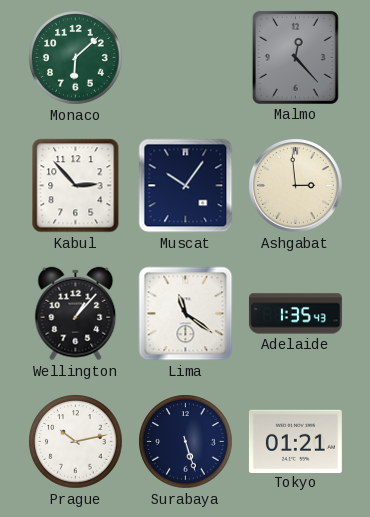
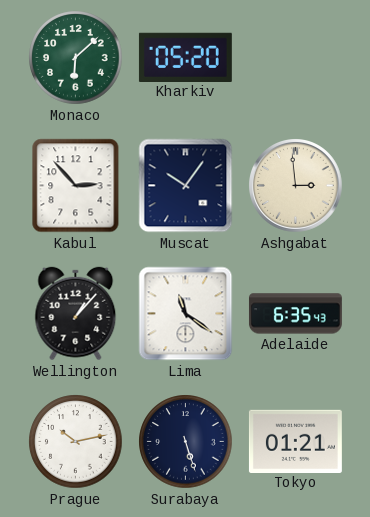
Kharkiv: none -> 05:20 (185, 57)
Malmo: 12:23 -> none (295, 57)
Adelaide: 1:35 -> 6:35 (295, 314)
